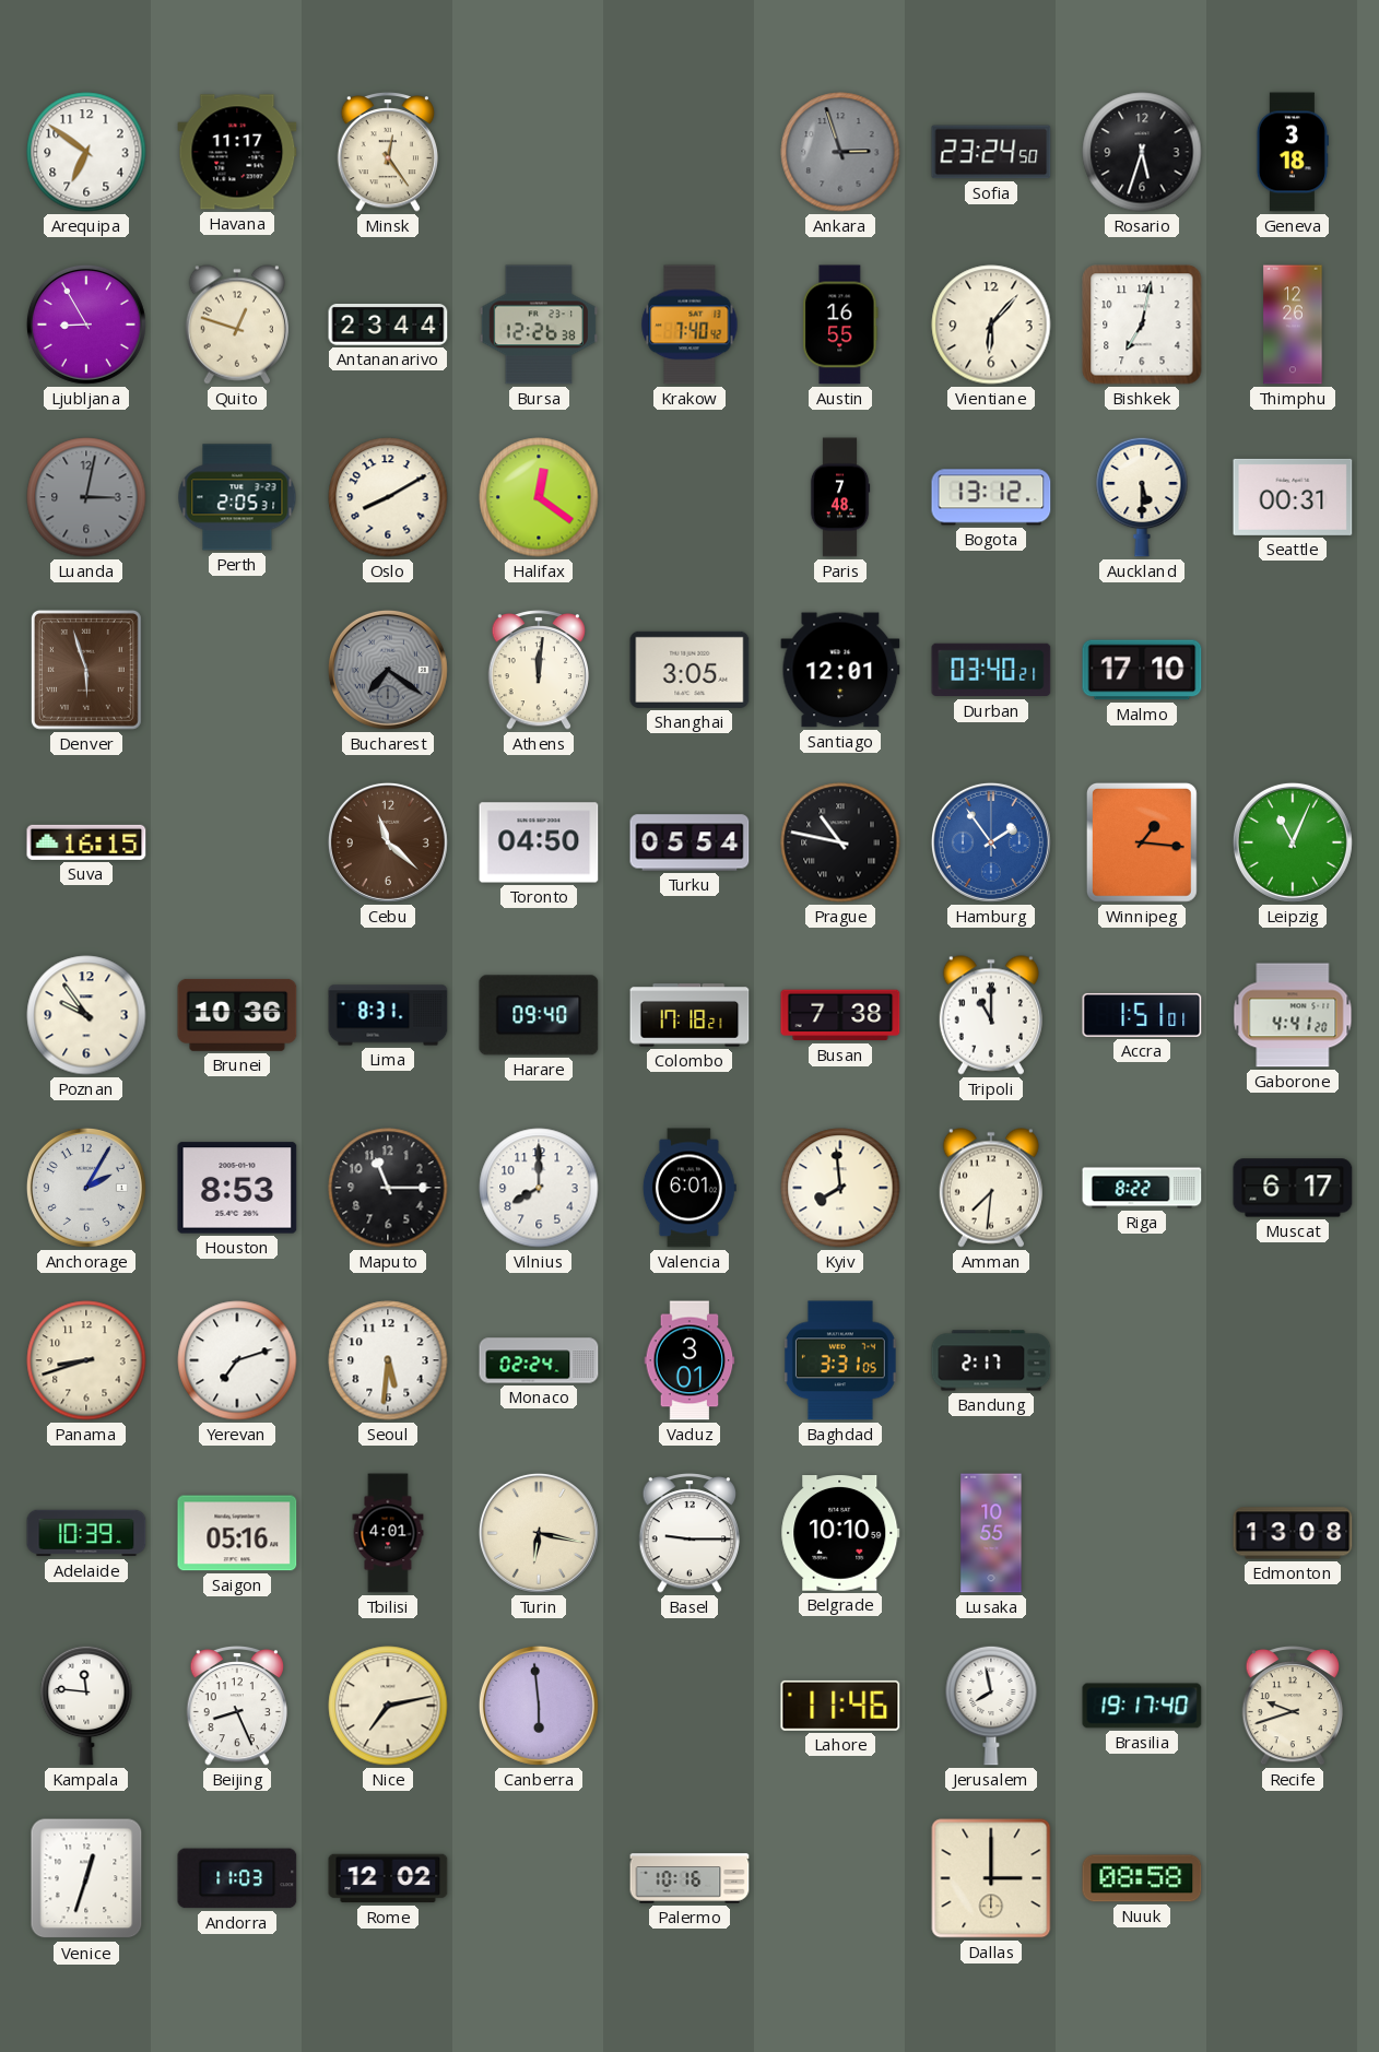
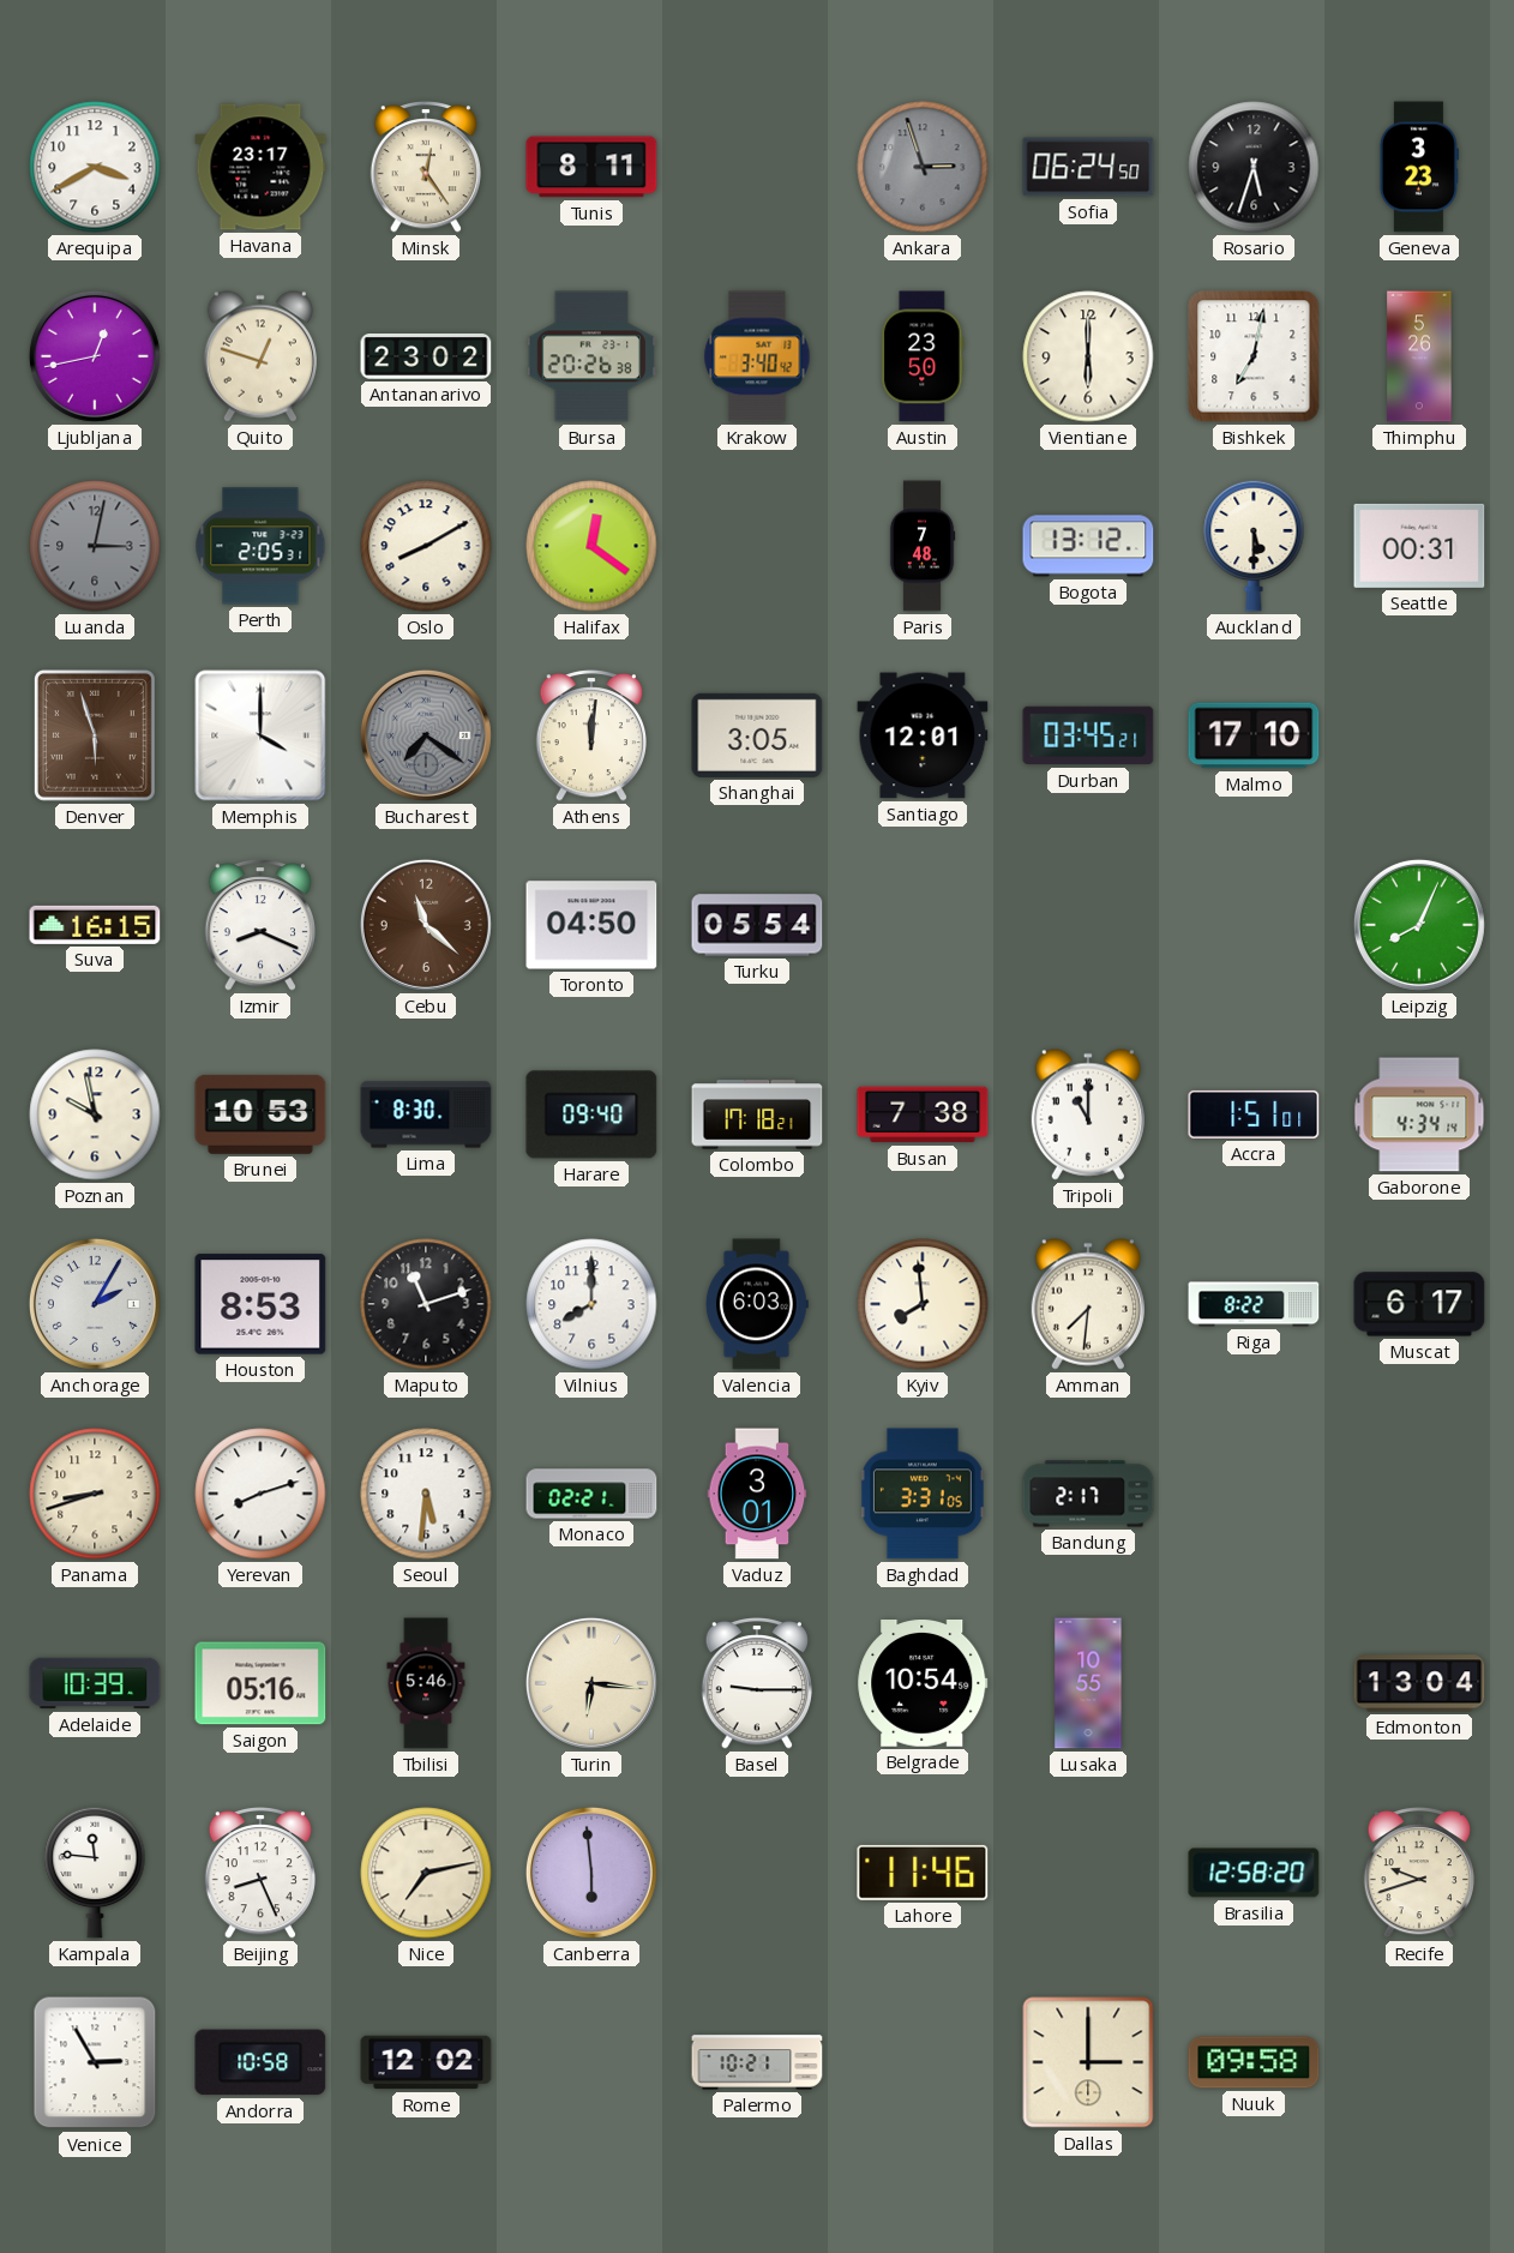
Arequipa: 6:51 -> 3:40 (95, 167)
Havana: 11:17 -> 23:17 (260, 167)
Tunis: none -> 8:11 (591, 167)
Sofia: 23:24 -> 06:24 (1088, 167)
Geneva: 3:18 -> 3:23 (1419, 167)
Ljubljana: 8:55 -> 12:43 (95, 356)
Antananarivo: 23:44 -> 23:02 (426, 358)
Bursa: 12:26 -> 20:26 (591, 356)
Krakow: 7:40 -> 3:40 (757, 356)
Austin: 16:55 -> 23:50 (923, 356)
Vientiane: 6:07 -> 6:00 (1088, 356)
Thimphu: 12:26 -> 5:26 (1419, 356)
Memphis: none -> 4:00 (260, 735)
Durban: 03:40 -> 03:45 (1088, 735)
Izmir: none -> 8:19 (259, 926)
Prague: 10:47 -> none (840, 842)
Hamburg: 1:54 -> none (991, 842)
Winnipeg: 1:16 -> none (1142, 842)
Leipzig: 11:04 -> 8:04 (1419, 925)
Poznan: 9:54 -> 9:58 (95, 1115)
Brunei: 10:36 -> 10:53 (260, 1115)
Lima: 8:31 -> 8:30 (426, 1115)
Gaborone: 4:41 -> 4:34 (1419, 1115)
Maputo: 11:15 -> 11:12 (426, 1304)
Valencia: 6:01 -> 6:03 (757, 1304)
Yerevan: 7:12 -> 8:12 (260, 1494)
Monaco: 02:24 -> 02:21 (591, 1494)
Tbilisi: 4:01 -> 5:46 (426, 1683)
Turin: 6:17 -> 6:16 (591, 1683)
Belgrade: 10:10 -> 10:54 (923, 1684)
Edmonton: 13:08 -> 13:04 (1419, 1683)
Jerusalem: 7:58 -> none (991, 1706)
Brasilia: 19:17 -> 12:58 (1254, 1873)
Venice: 12:33 -> 2:55 (95, 2062)
Andorra: 11:03 -> 10:58 (260, 2062)
Palermo: 10:16 -> 10:21 (757, 2062)
Nuuk: 08:58 -> 09:58 (1254, 2062)
